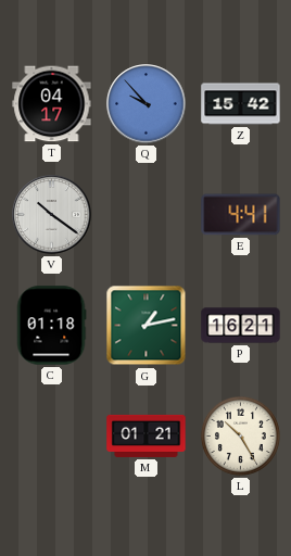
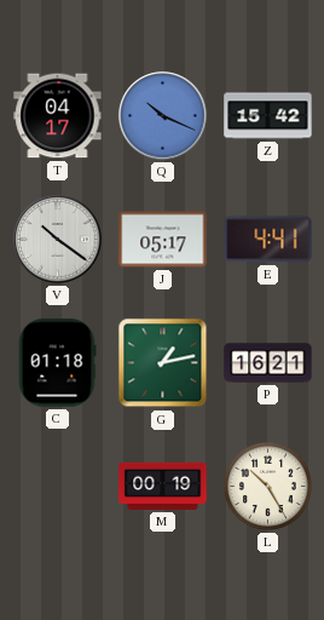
Q: 9:53 -> 10:19 (163, 116)
J: none -> 05:17 (163, 240)
M: 01:21 -> 00:19 (163, 486)
